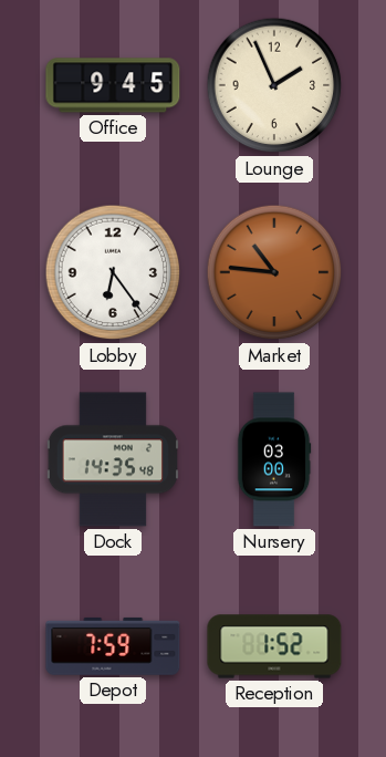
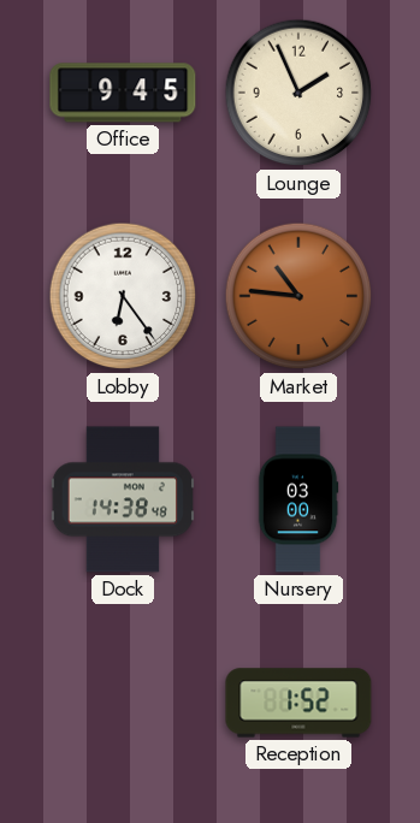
Dock: 14:35 -> 14:38 (122, 499)
Depot: 7:59 -> none (113, 646)
